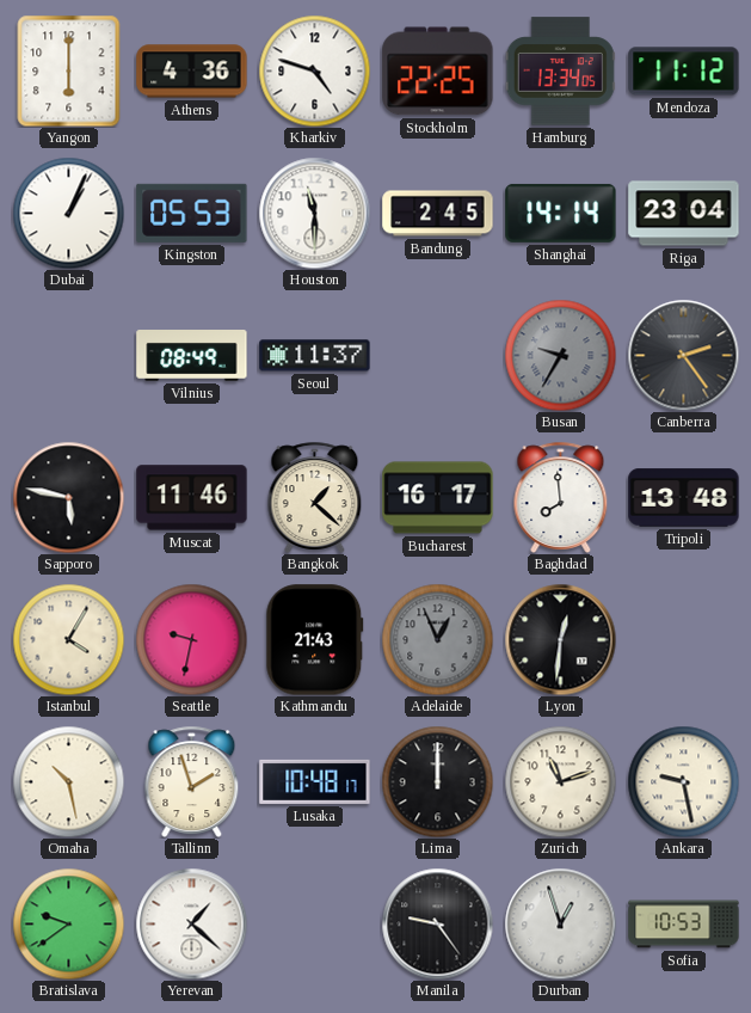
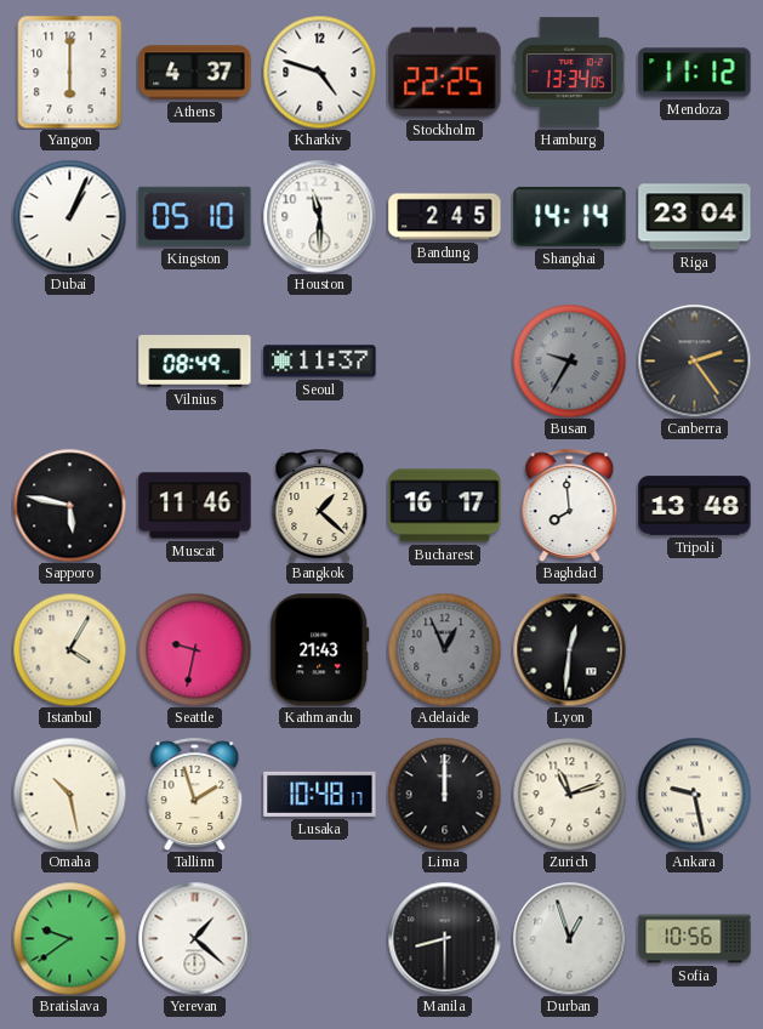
Athens: 4:36 -> 4:37 (195, 73)
Kingston: 05:53 -> 05:10 (195, 216)
Manila: 9:24 -> 8:30 (444, 938)
Sofia: 10:53 -> 10:56 (695, 939)
